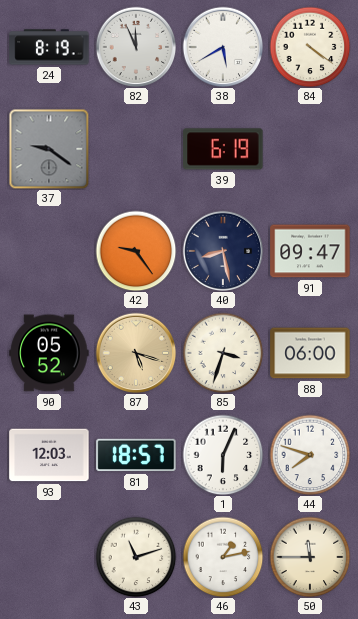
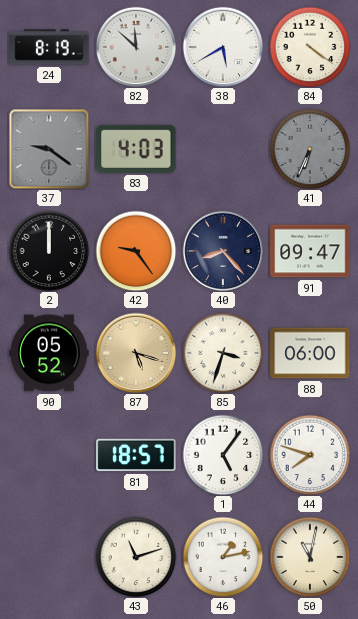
82: 11:56 -> 11:52 (136, 47)
83: none -> 4:03 (136, 149)
39: 6:19 -> none (223, 149)
41: none -> 6:34 (310, 149)
2: none -> 12:00 (49, 251)
40: 8:28 -> 8:23 (223, 251)
93: 12:03 -> none (49, 455)
1: 6:04 -> 5:06 (223, 455)
50: 11:45 -> 11:02 (310, 557)
